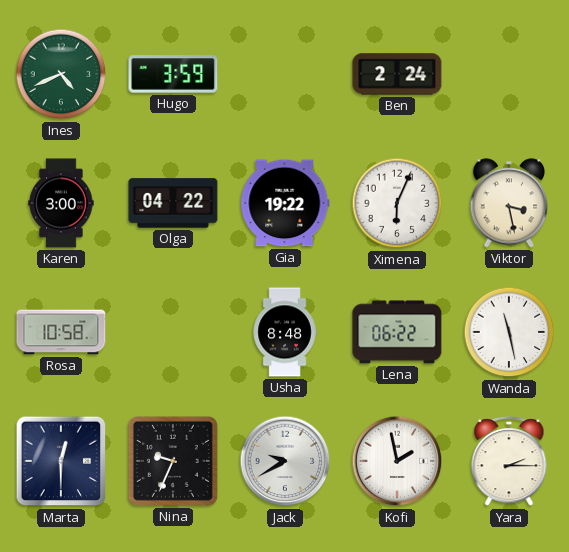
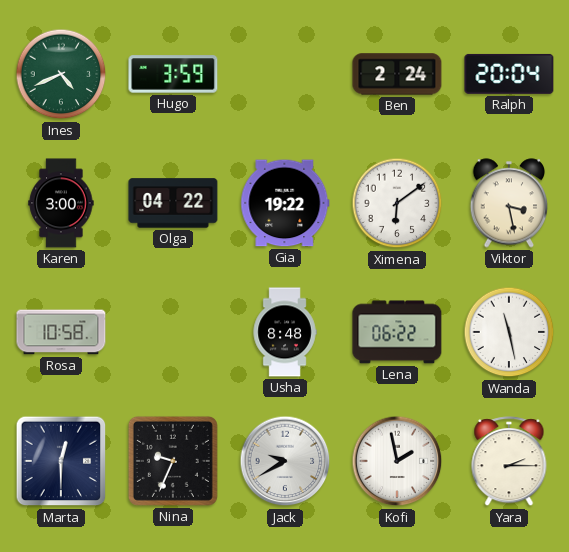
Ralph: none -> 20:04 (509, 74)
Ximena: 6:04 -> 6:09 (397, 203)
